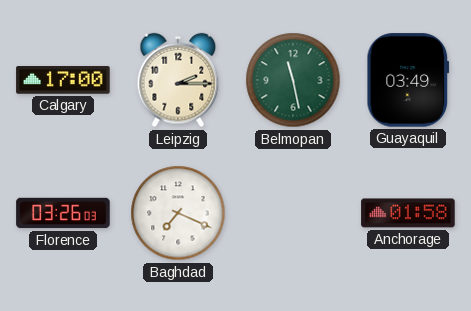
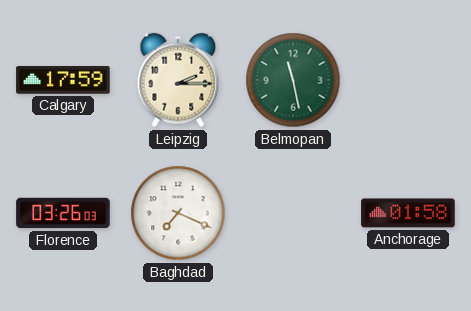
Calgary: 17:00 -> 17:59 (63, 80)
Guayaquil: 03:49 -> none (408, 80)
